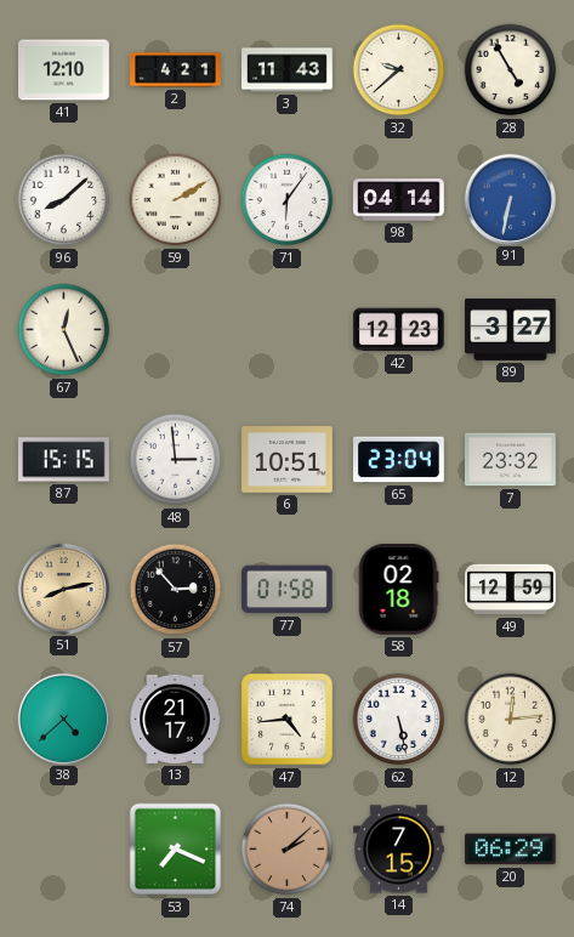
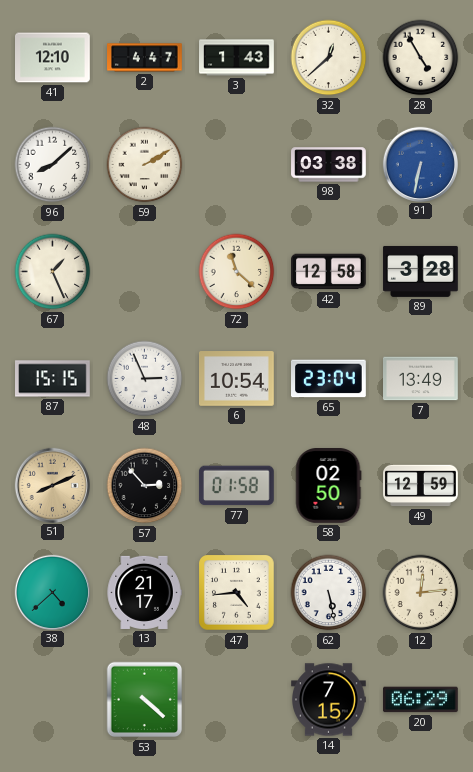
2: 4:21 -> 4:47 (145, 58)
3: 11:43 -> 1:43 (237, 58)
32: 9:38 -> 12:38 (329, 58)
71: 6:06 -> none (288, 200)
98: 04:14 -> 03:38 (329, 165)
67: 12:26 -> 1:26 (53, 272)
72: none -> 11:22 (237, 272)
42: 12:23 -> 12:58 (329, 272)
89: 3:27 -> 3:28 (421, 271)
48: 2:59 -> 2:56 (145, 379)
6: 10:51 -> 10:54 (237, 379)
7: 23:32 -> 13:49 (421, 379)
51: 8:13 -> 8:11 (52, 485)
58: 02:18 -> 02:50 (328, 486)
53: 7:19 -> 4:22 (145, 700)
74: 2:08 -> none (288, 850)
